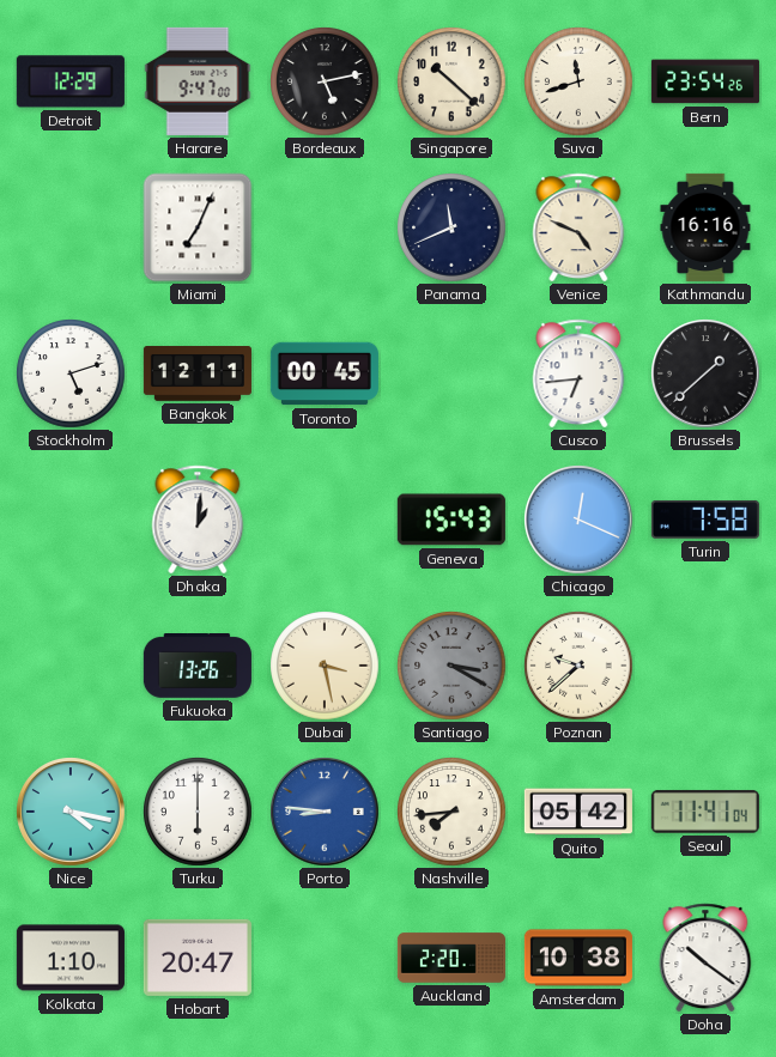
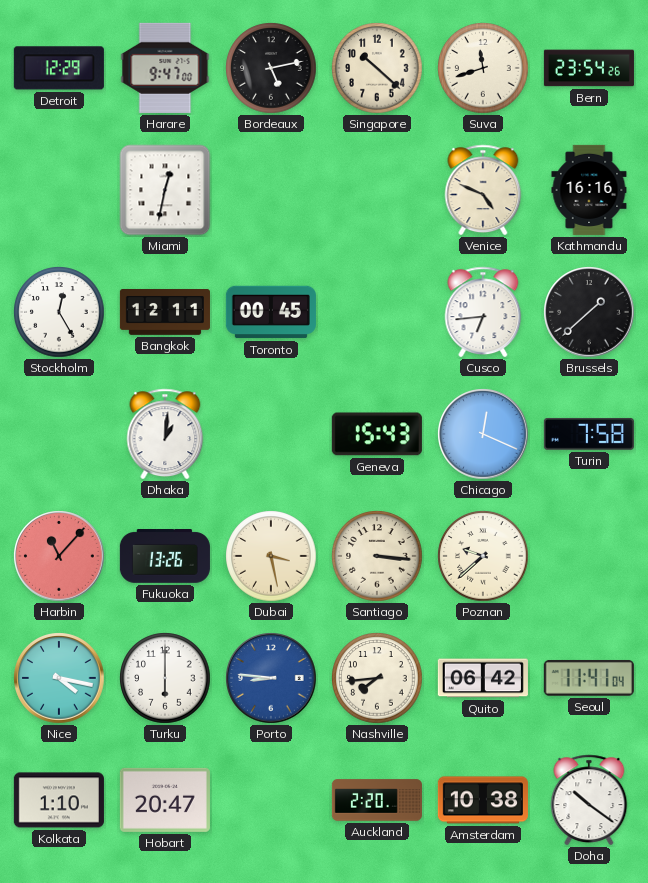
Miami: 7:04 -> 12:32 (165, 190)
Panama: 11:41 -> none (451, 227)
Stockholm: 5:12 -> 12:25 (59, 312)
Harbin: none -> 11:07 (59, 556)
Santiago: 3:20 -> 3:16 (377, 556)
Santiago dial: grey -> cream (377, 556)
Quito: 05:42 -> 06:42 (483, 678)
